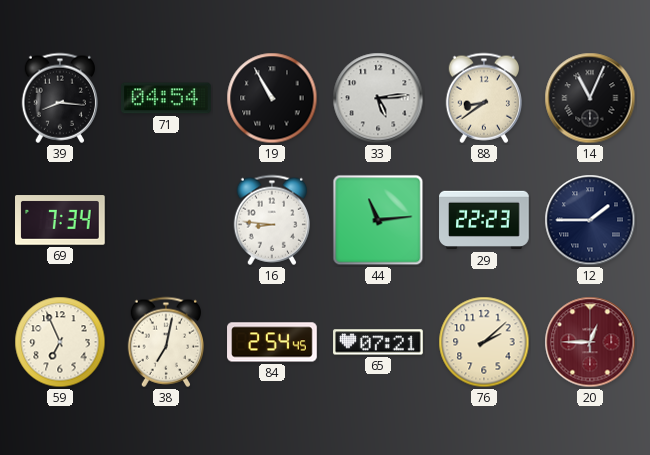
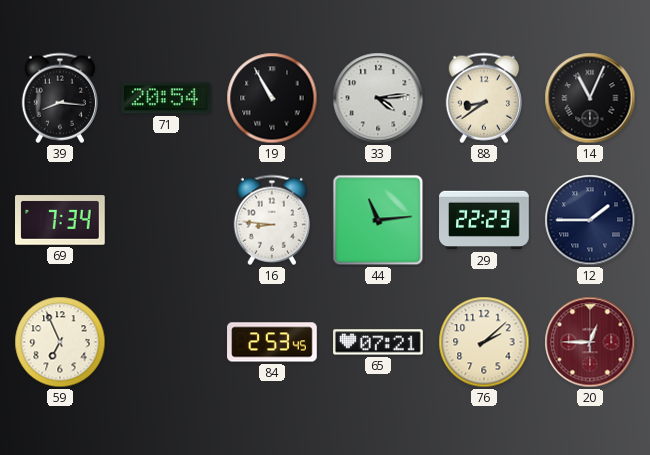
71: 04:54 -> 20:54 (166, 98)
33: 5:14 -> 4:14 (378, 98)
38: 7:02 -> none (165, 342)
84: 2:54 -> 2:53 (272, 342)
